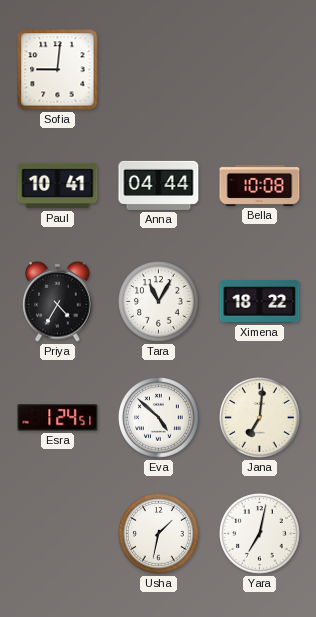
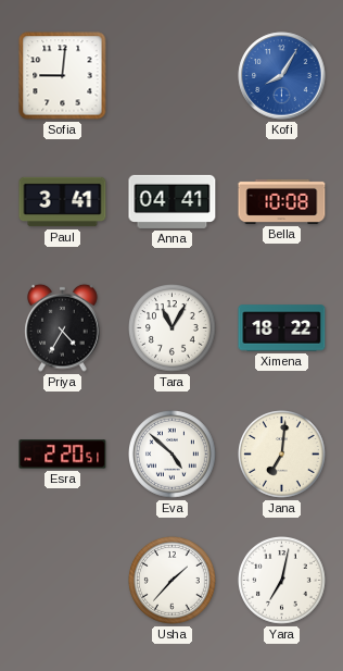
Kofi: none -> 8:05 (282, 76)
Paul: 10:41 -> 3:41 (63, 202)
Anna: 04:44 -> 04:41 (173, 201)
Esra: 1:24 -> 2:20 (63, 455)
Usha: 1:32 -> 1:37 (173, 581)
